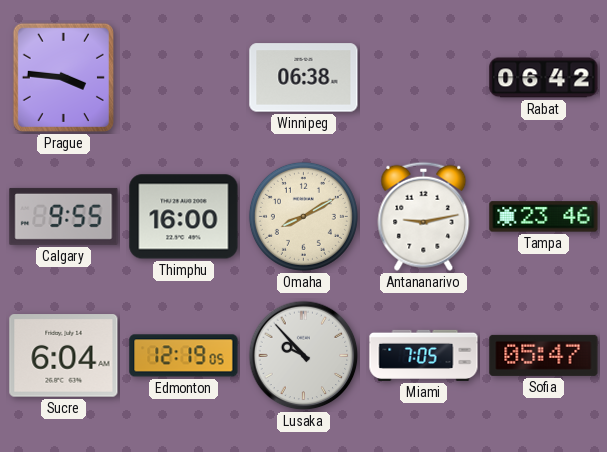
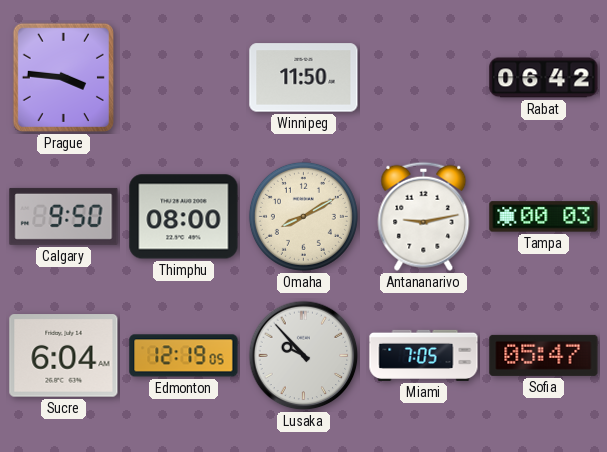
Winnipeg: 06:38 -> 11:50 (304, 78)
Calgary: 9:55 -> 9:50 (64, 216)
Thimphu: 16:00 -> 08:00 (184, 217)
Tampa: 23:46 -> 00:03 (544, 217)
